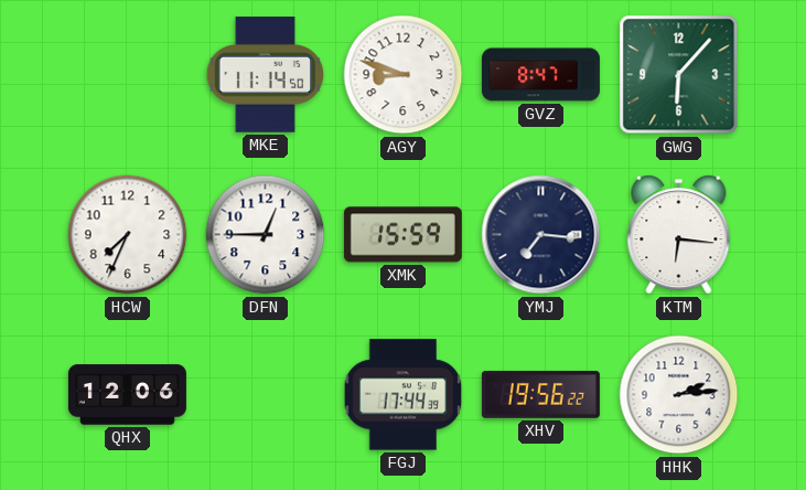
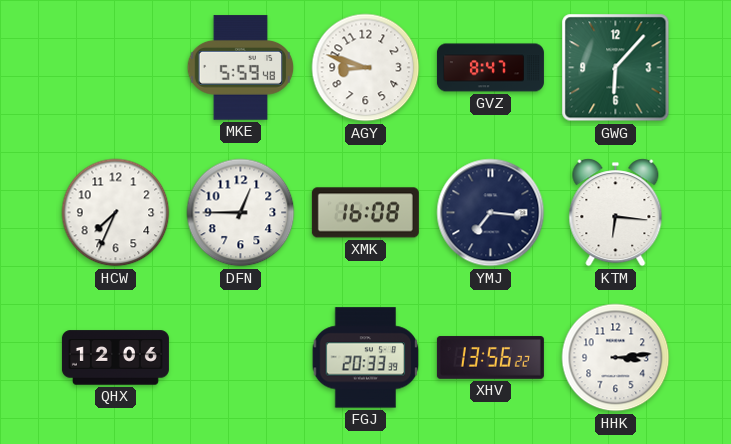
MKE: 11:14 -> 5:59 (241, 68)
XMK: 15:59 -> 16:08 (365, 213)
FGJ: 17:44 -> 20:33 (366, 358)
XHV: 19:56 -> 13:56 (490, 358)
HHK: 2:14 -> 3:14 (616, 358)
